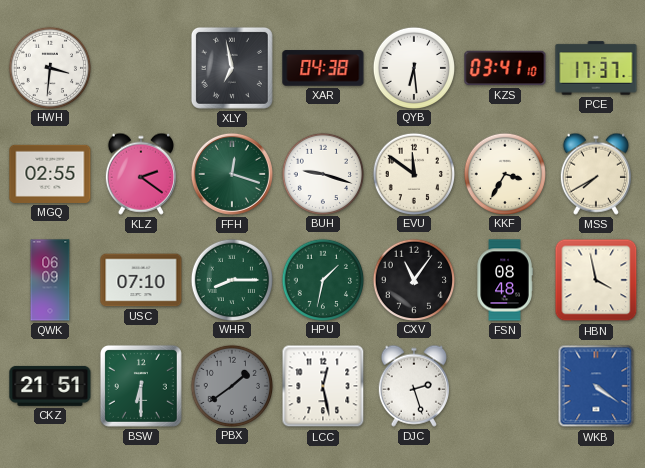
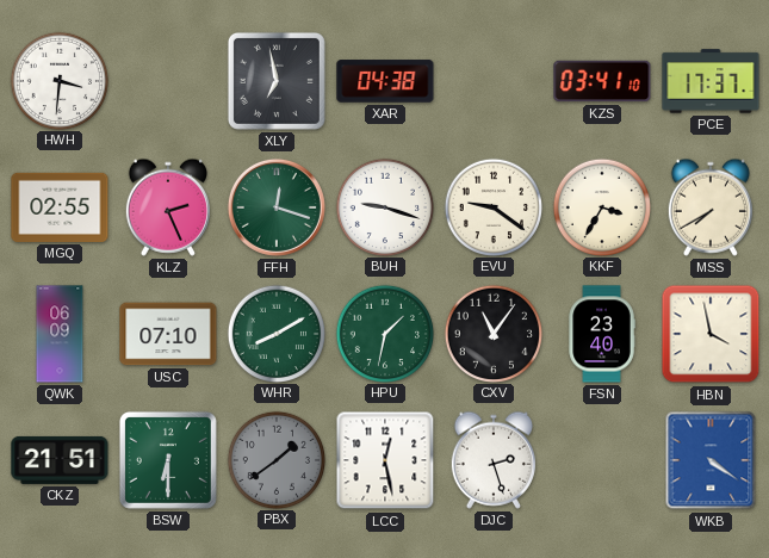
QYB: 6:29 -> none (413, 67)
KLZ: 2:21 -> 2:26 (168, 207)
EVU: 11:51 -> 9:21 (492, 206)
WHR: 8:15 -> 8:10 (275, 333)
FSN: 08:48 -> 23:40 (602, 334)
